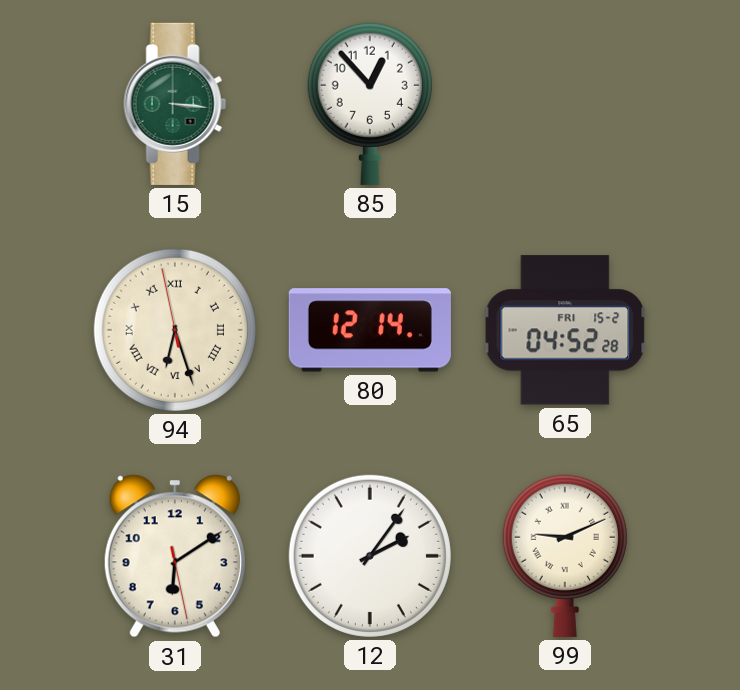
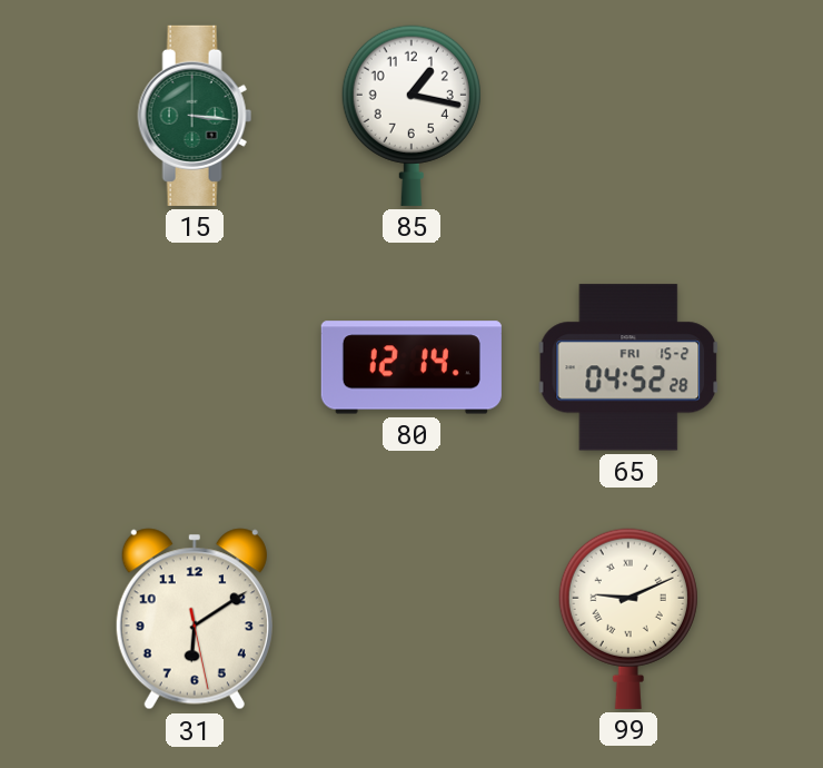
85: 12:53 -> 1:17 (411, 116)
94: 6:26 -> none (175, 330)
12: 2:06 -> none (370, 556)
